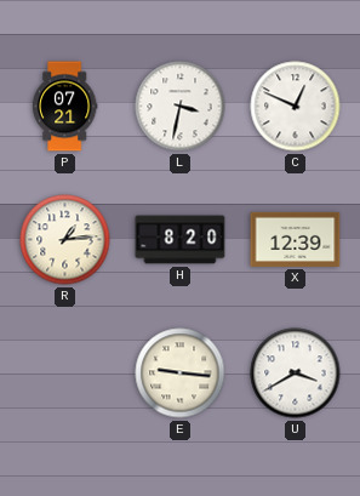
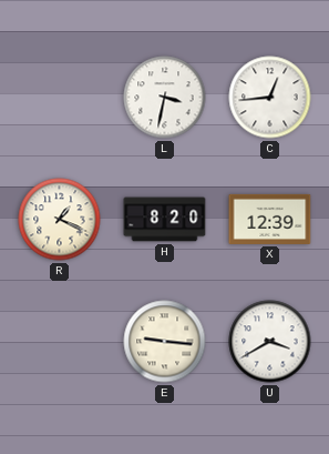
P: 07:21 -> none (64, 107)
C: 12:49 -> 12:44 (270, 98)
R: 1:14 -> 1:19 (60, 220)
